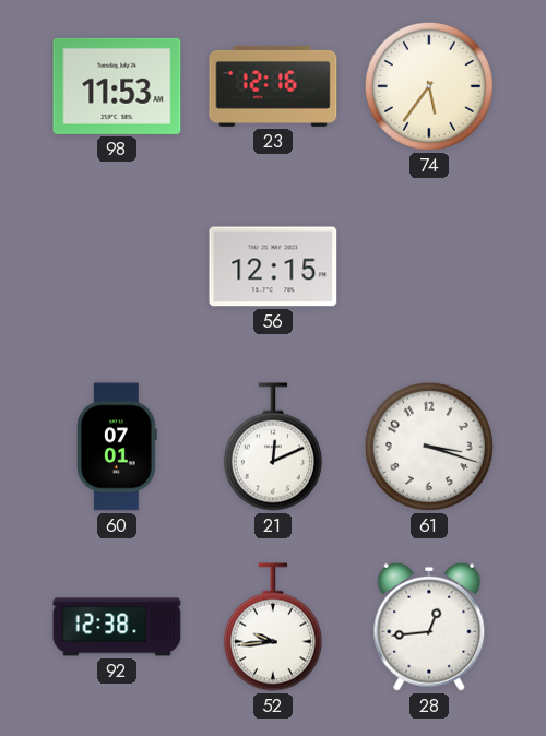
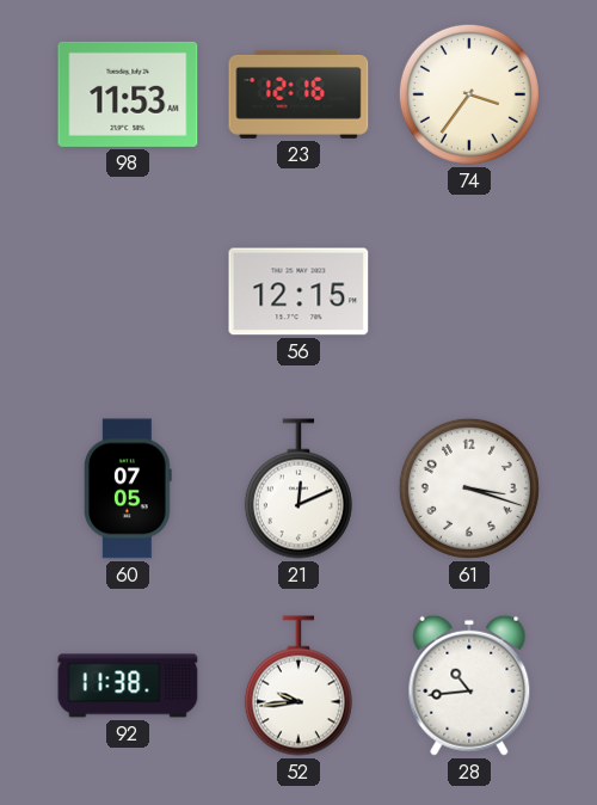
74: 5:36 -> 3:36 (469, 94)
60: 07:01 -> 07:05 (128, 488)
92: 12:38 -> 11:38 (128, 686)
28: 12:44 -> 10:44 (469, 686)
